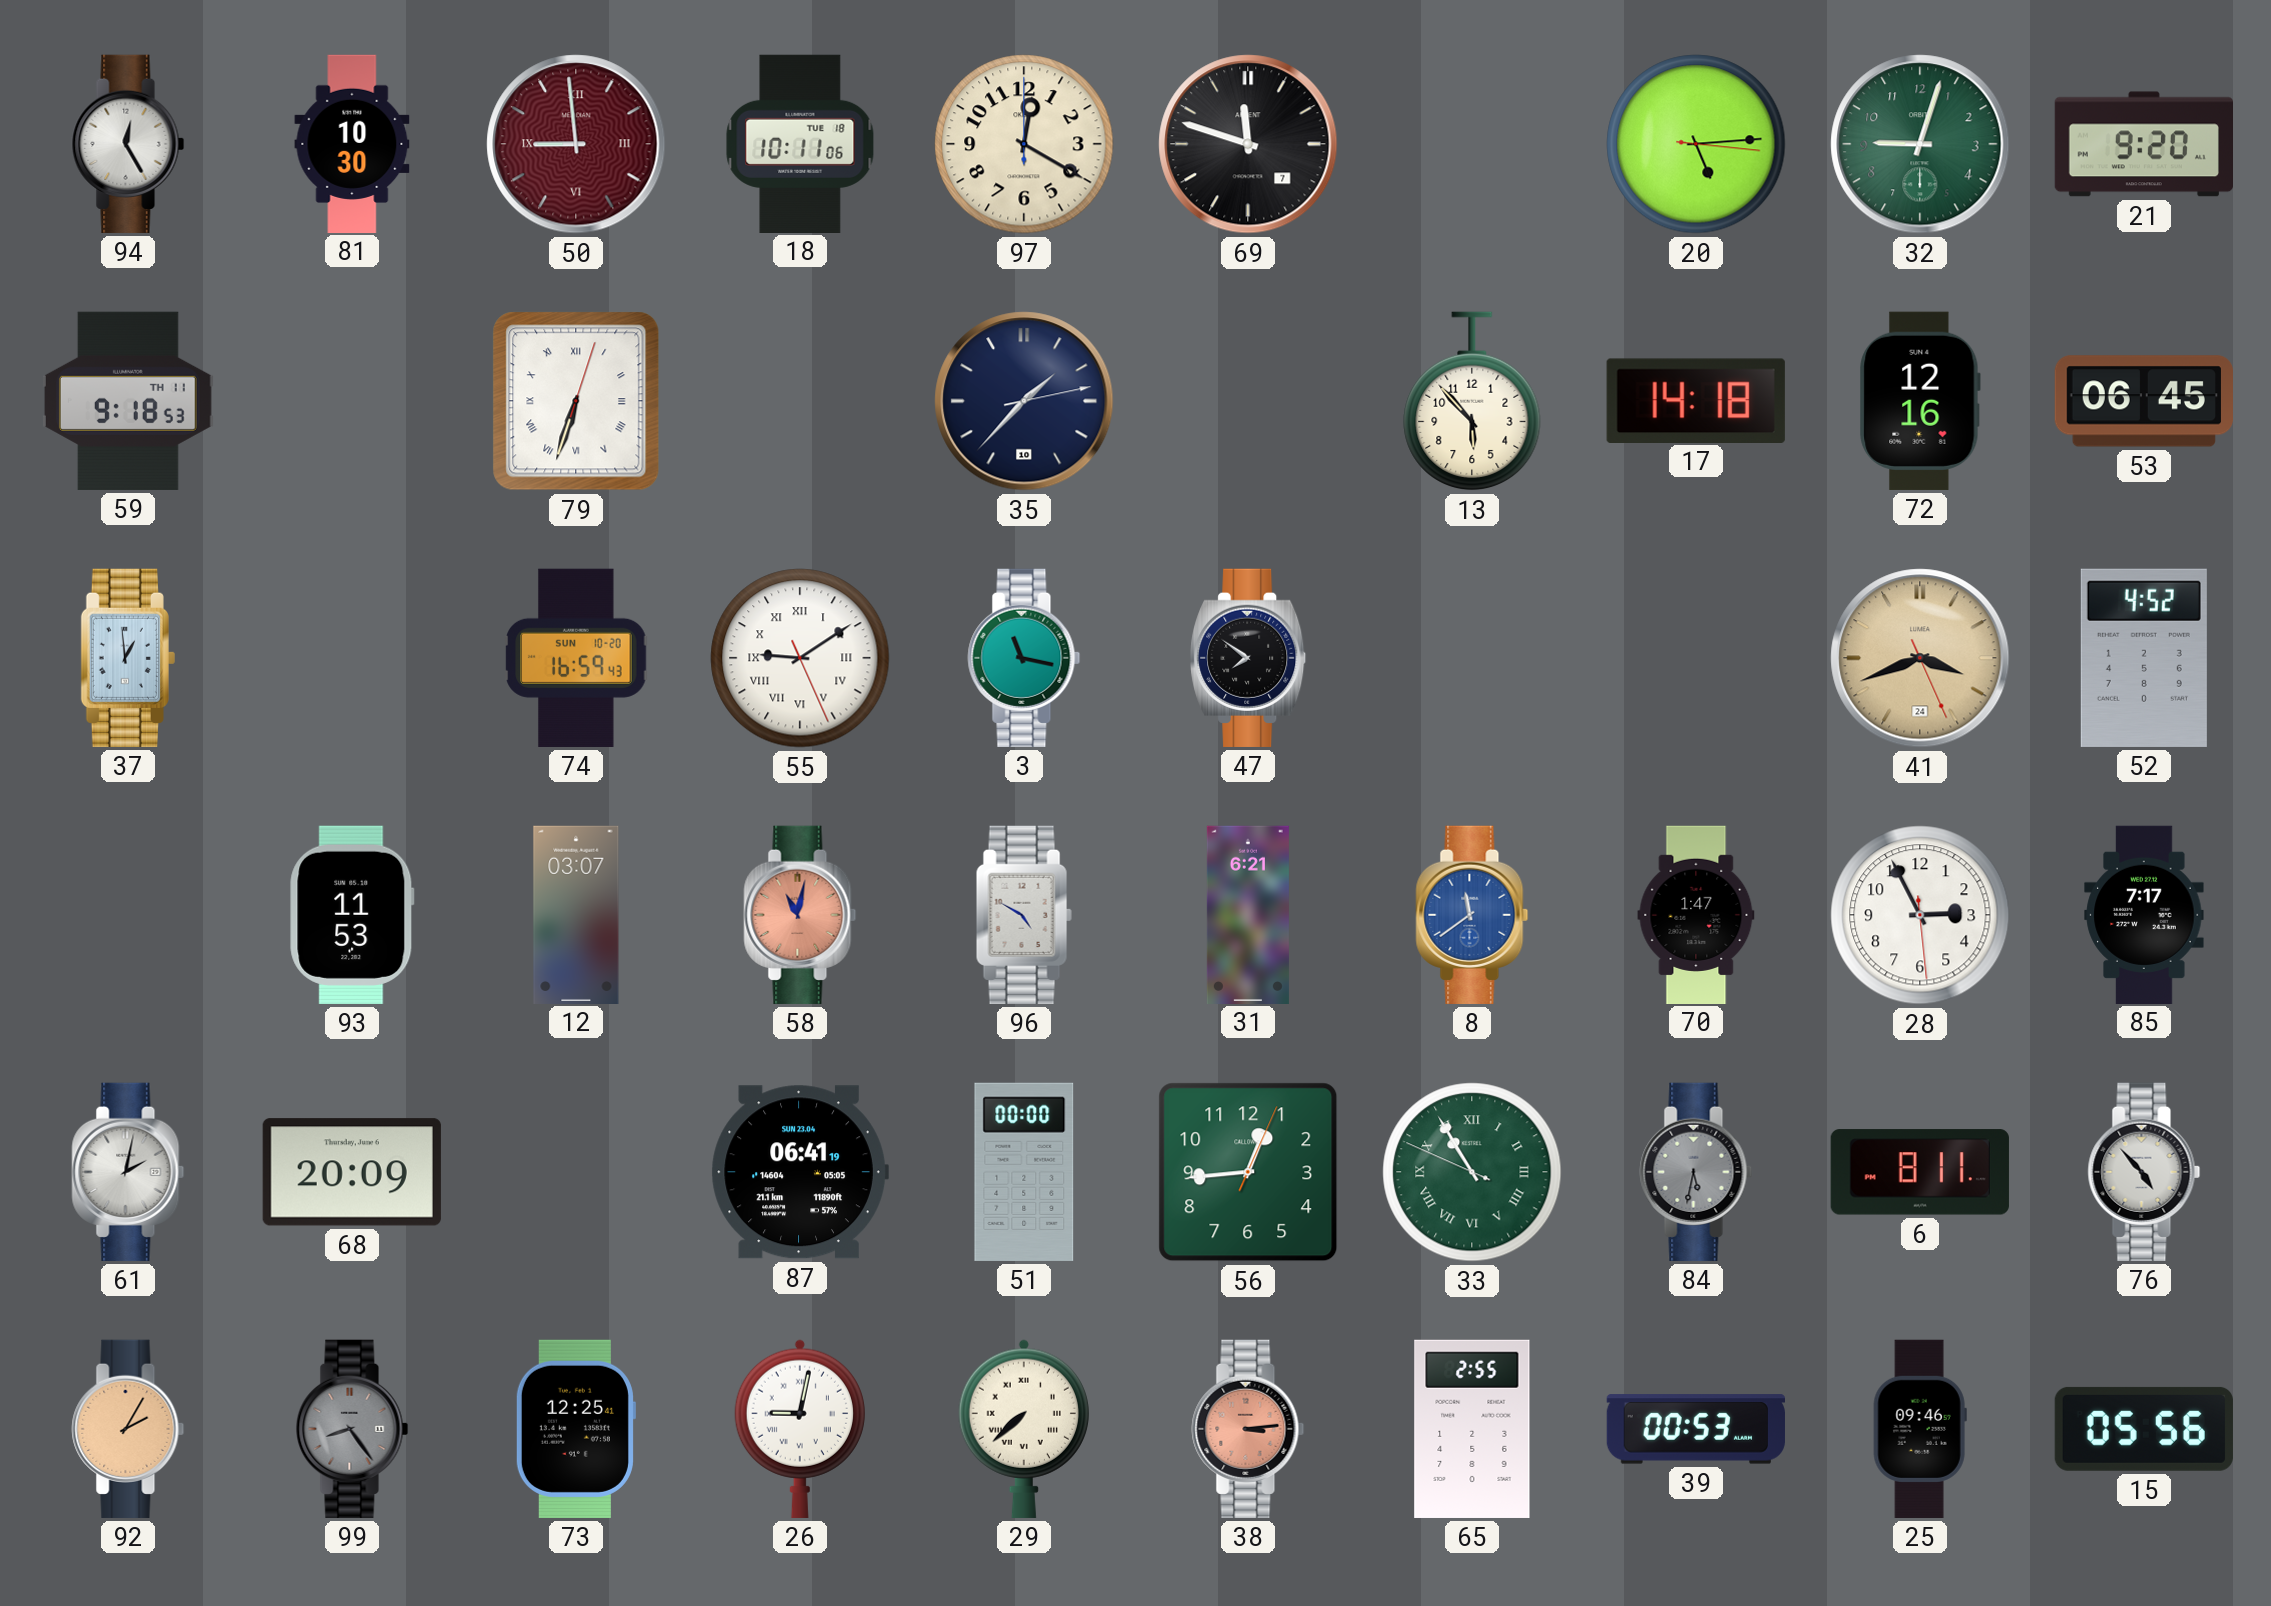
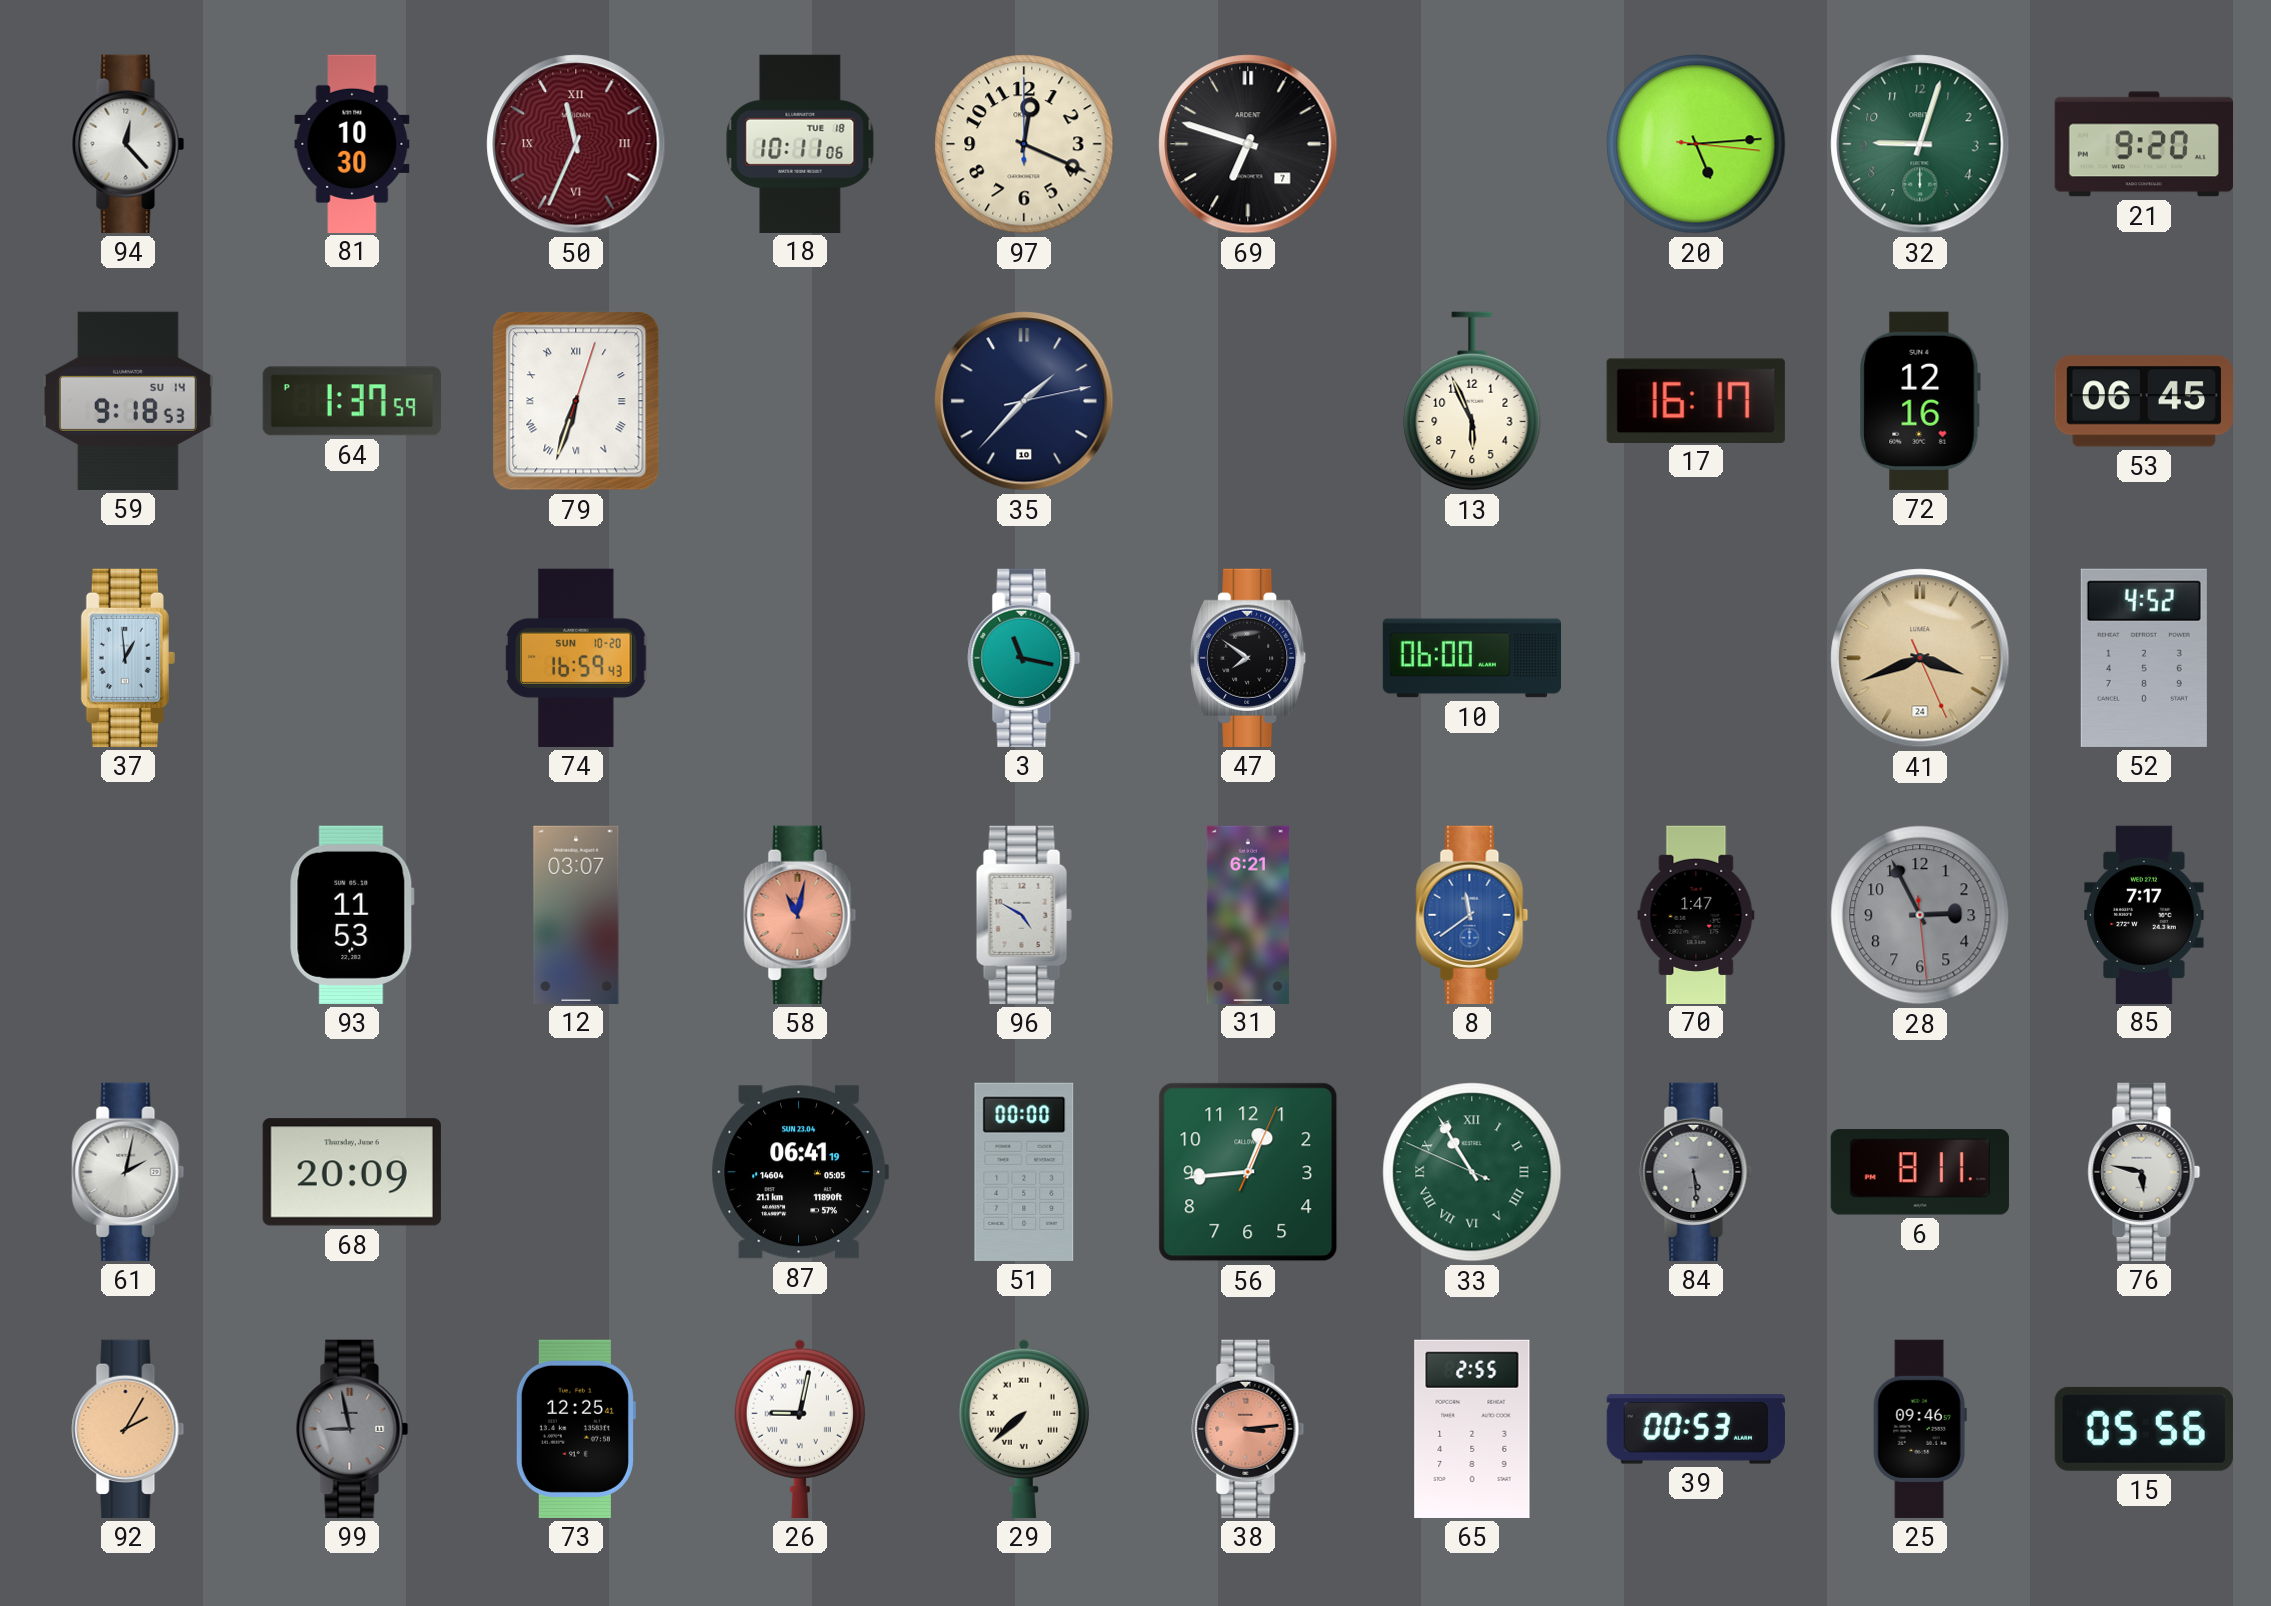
94: 12:25 -> 12:23 (128, 144)
50: 8:59 -> 11:34 (576, 144)
97: 12:20 -> 12:19 (1024, 144)
69: 11:48 -> 6:48 (1248, 144)
59 date: TH 11 -> SU 14 (128, 401)
64: none -> 1:37 (352, 401)
13: 5:53 -> 5:56 (1472, 401)
17: 14:18 -> 16:17 (1696, 400)
55: 9:09 -> none (800, 658)
10: none -> 06:00 (1471, 658)
28 dial: white -> grey (1920, 915)
84: 5:32 -> 5:29 (1696, 1172)
76: 4:53 -> 5:47 (2144, 1172)
99: 8:24 -> 8:58 (352, 1429)
